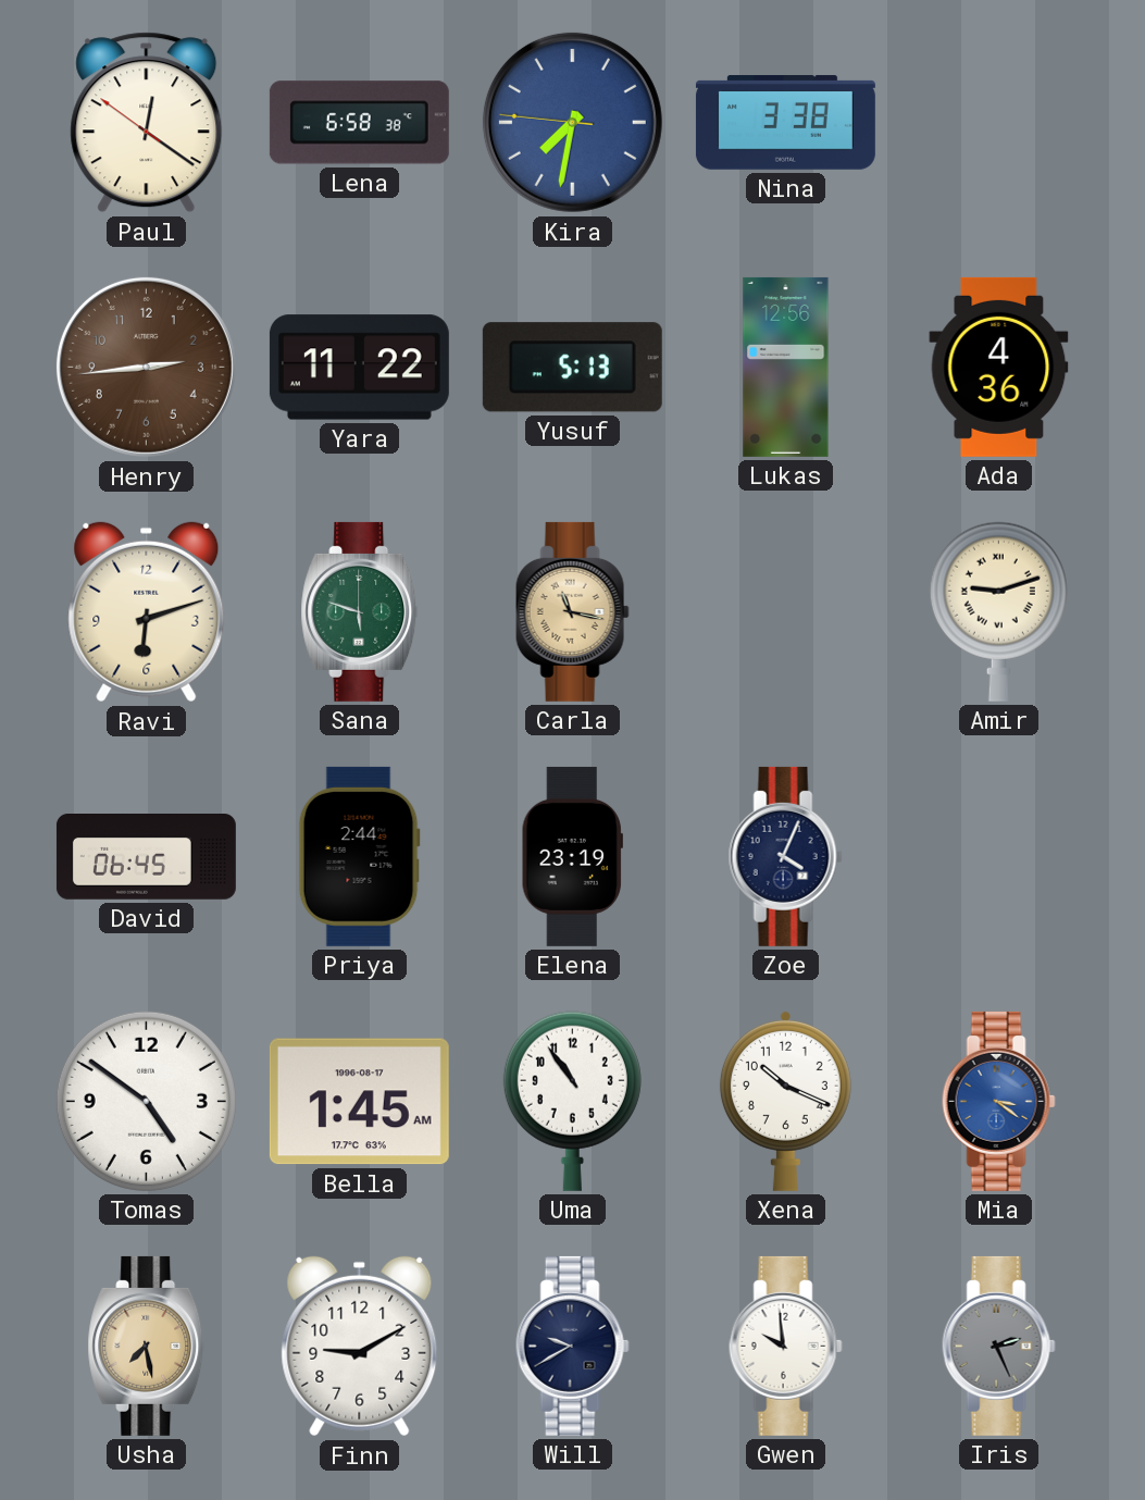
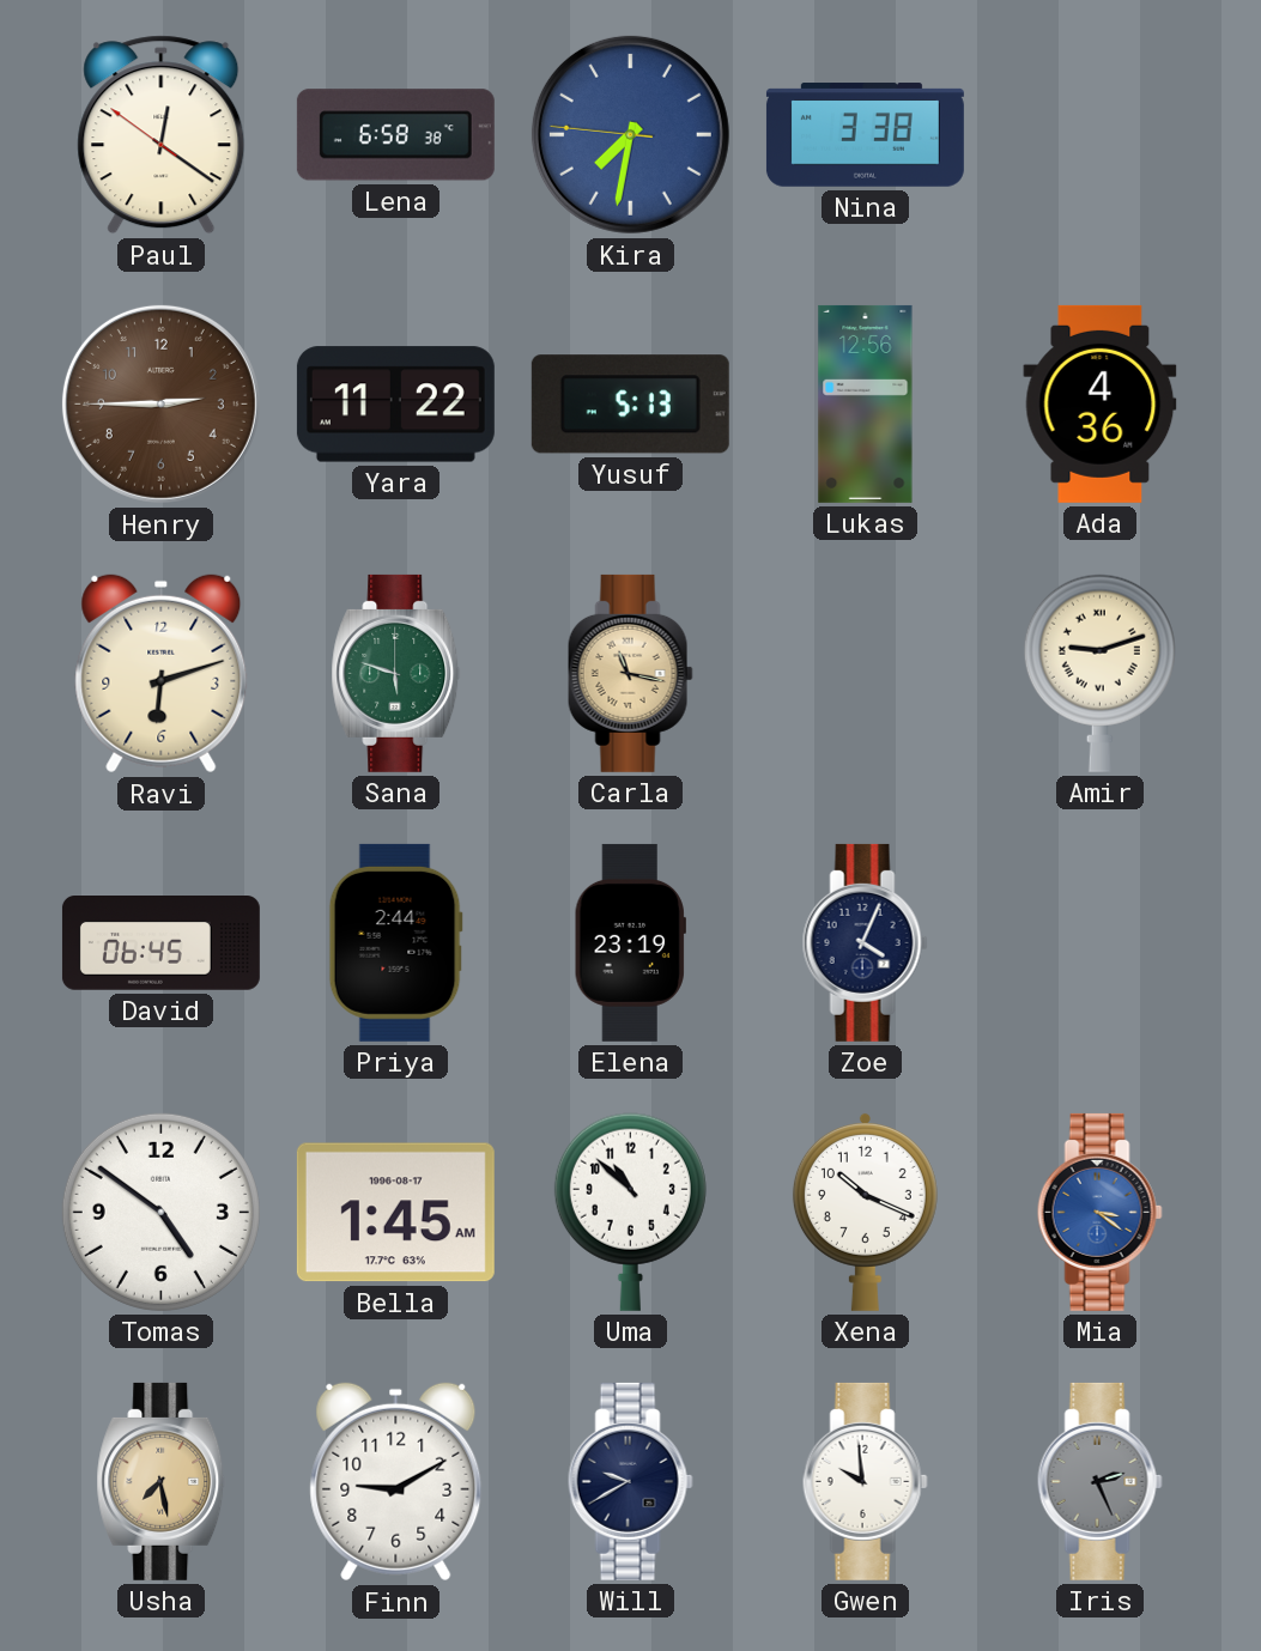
Henry: 2:44 -> 2:45 (160, 403)
Uma: 10:54 -> 10:52 (630, 1212)
